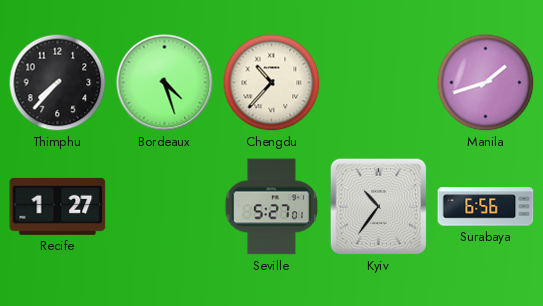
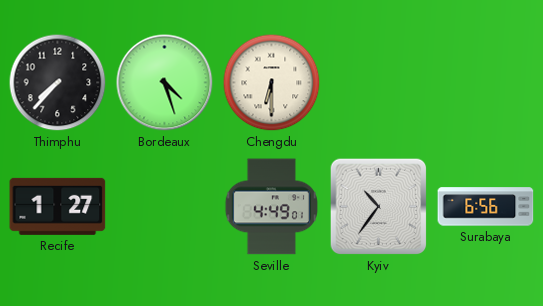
Chengdu: 10:37 -> 6:30 (272, 83)
Manila: 1:42 -> none (486, 83)
Seville: 5:27 -> 4:49 (271, 207)
